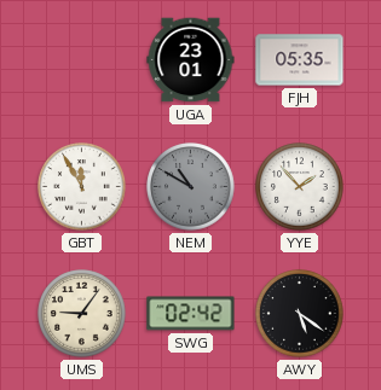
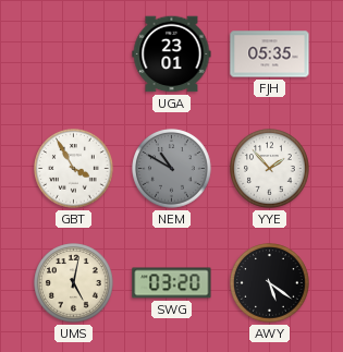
GBT: 11:55 -> 3:55 (74, 169)
UMS: 9:06 -> 5:02 (74, 283)
SWG: 02:42 -> 03:20 (172, 283)
